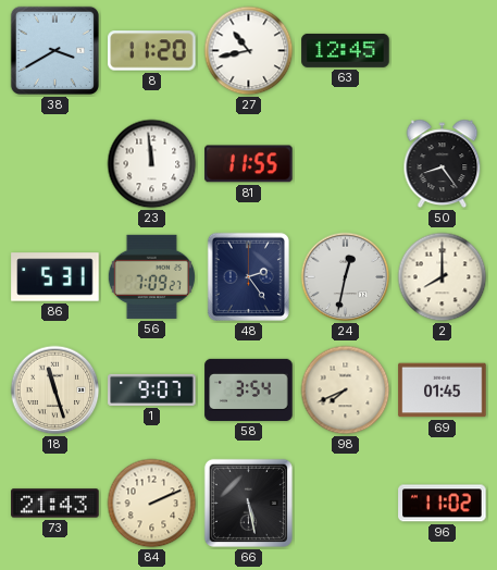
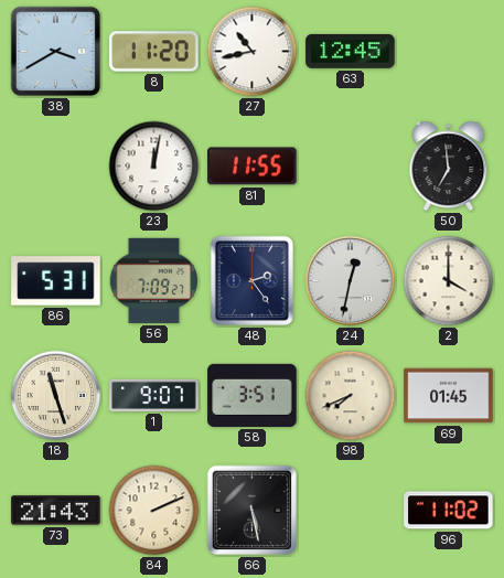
23: 11:59 -> 12:02 (154, 167)
50: 8:24 -> 6:59 (449, 167)
2: 8:00 -> 4:00 (449, 281)
58: 3:54 -> 3:51 (253, 395)
